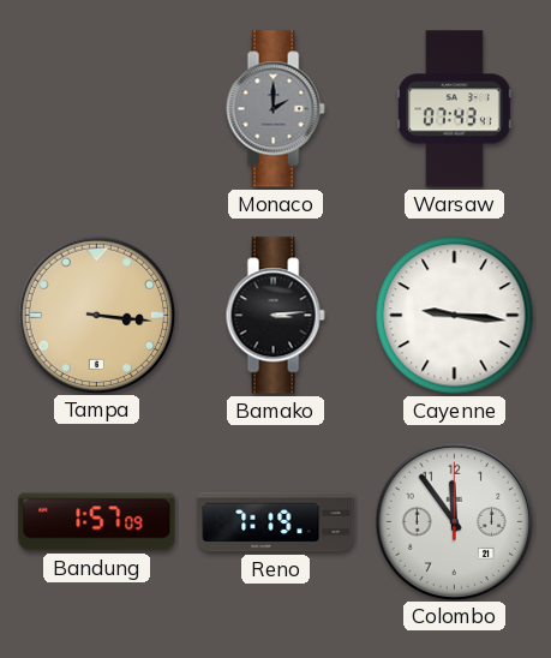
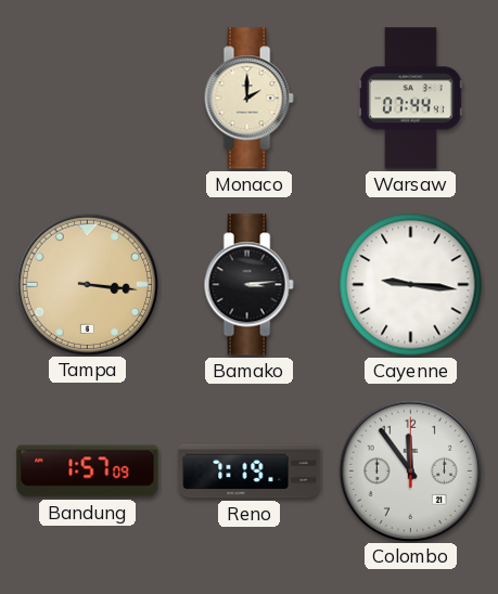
Monaco dial: grey -> cream (248, 99)
Warsaw: 07:43 -> 07:44 (410, 99)
